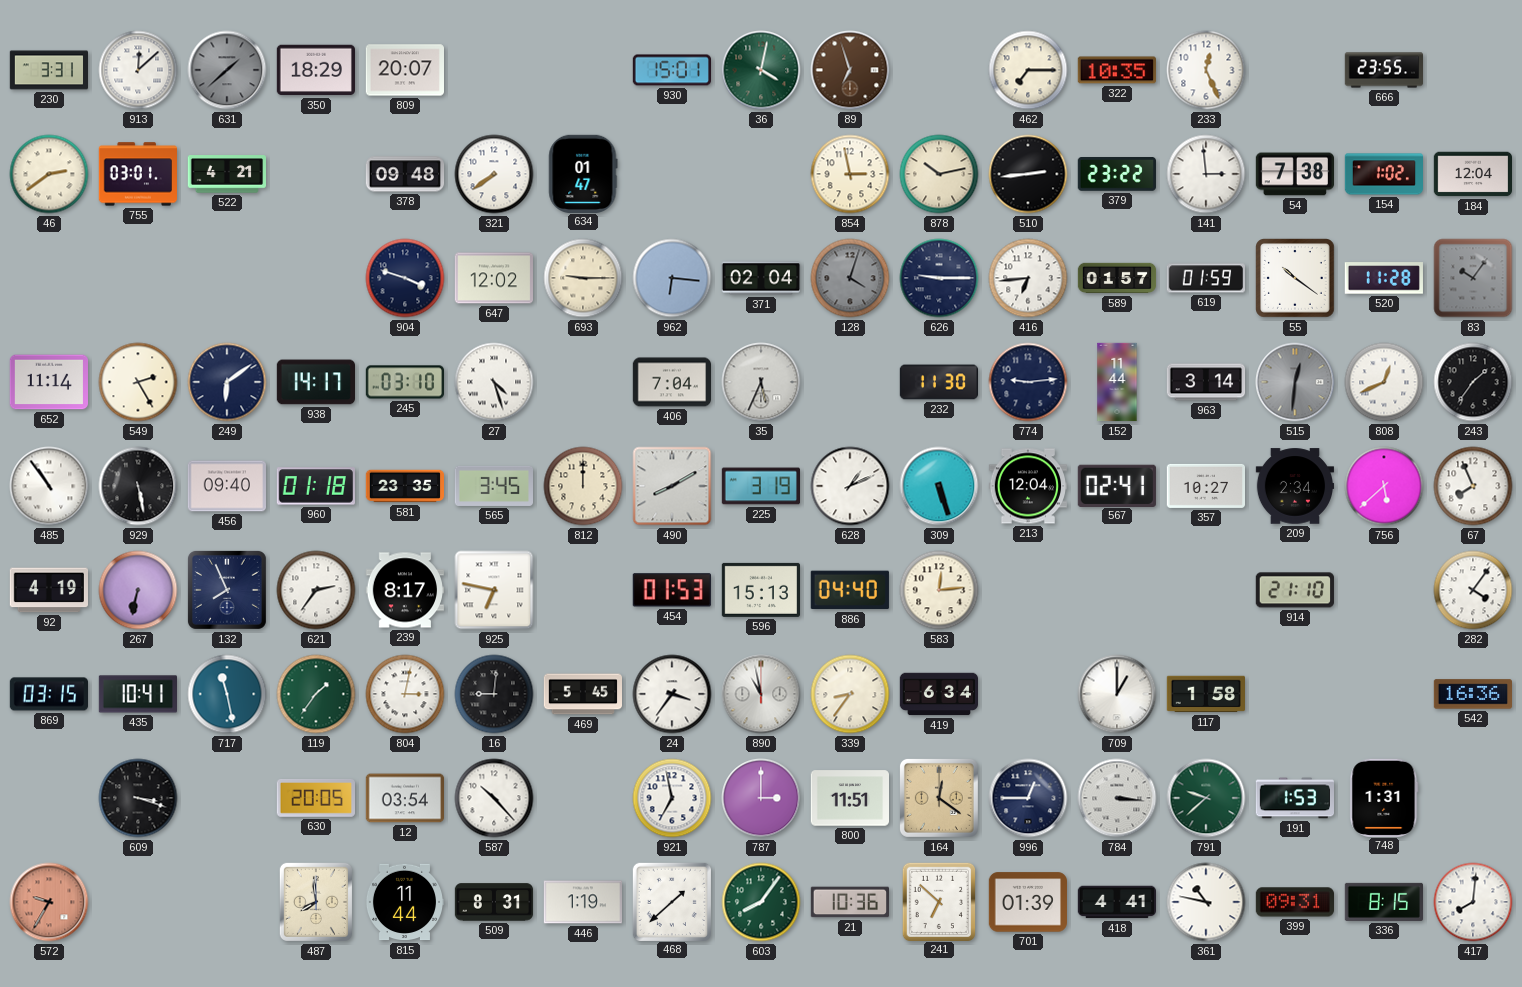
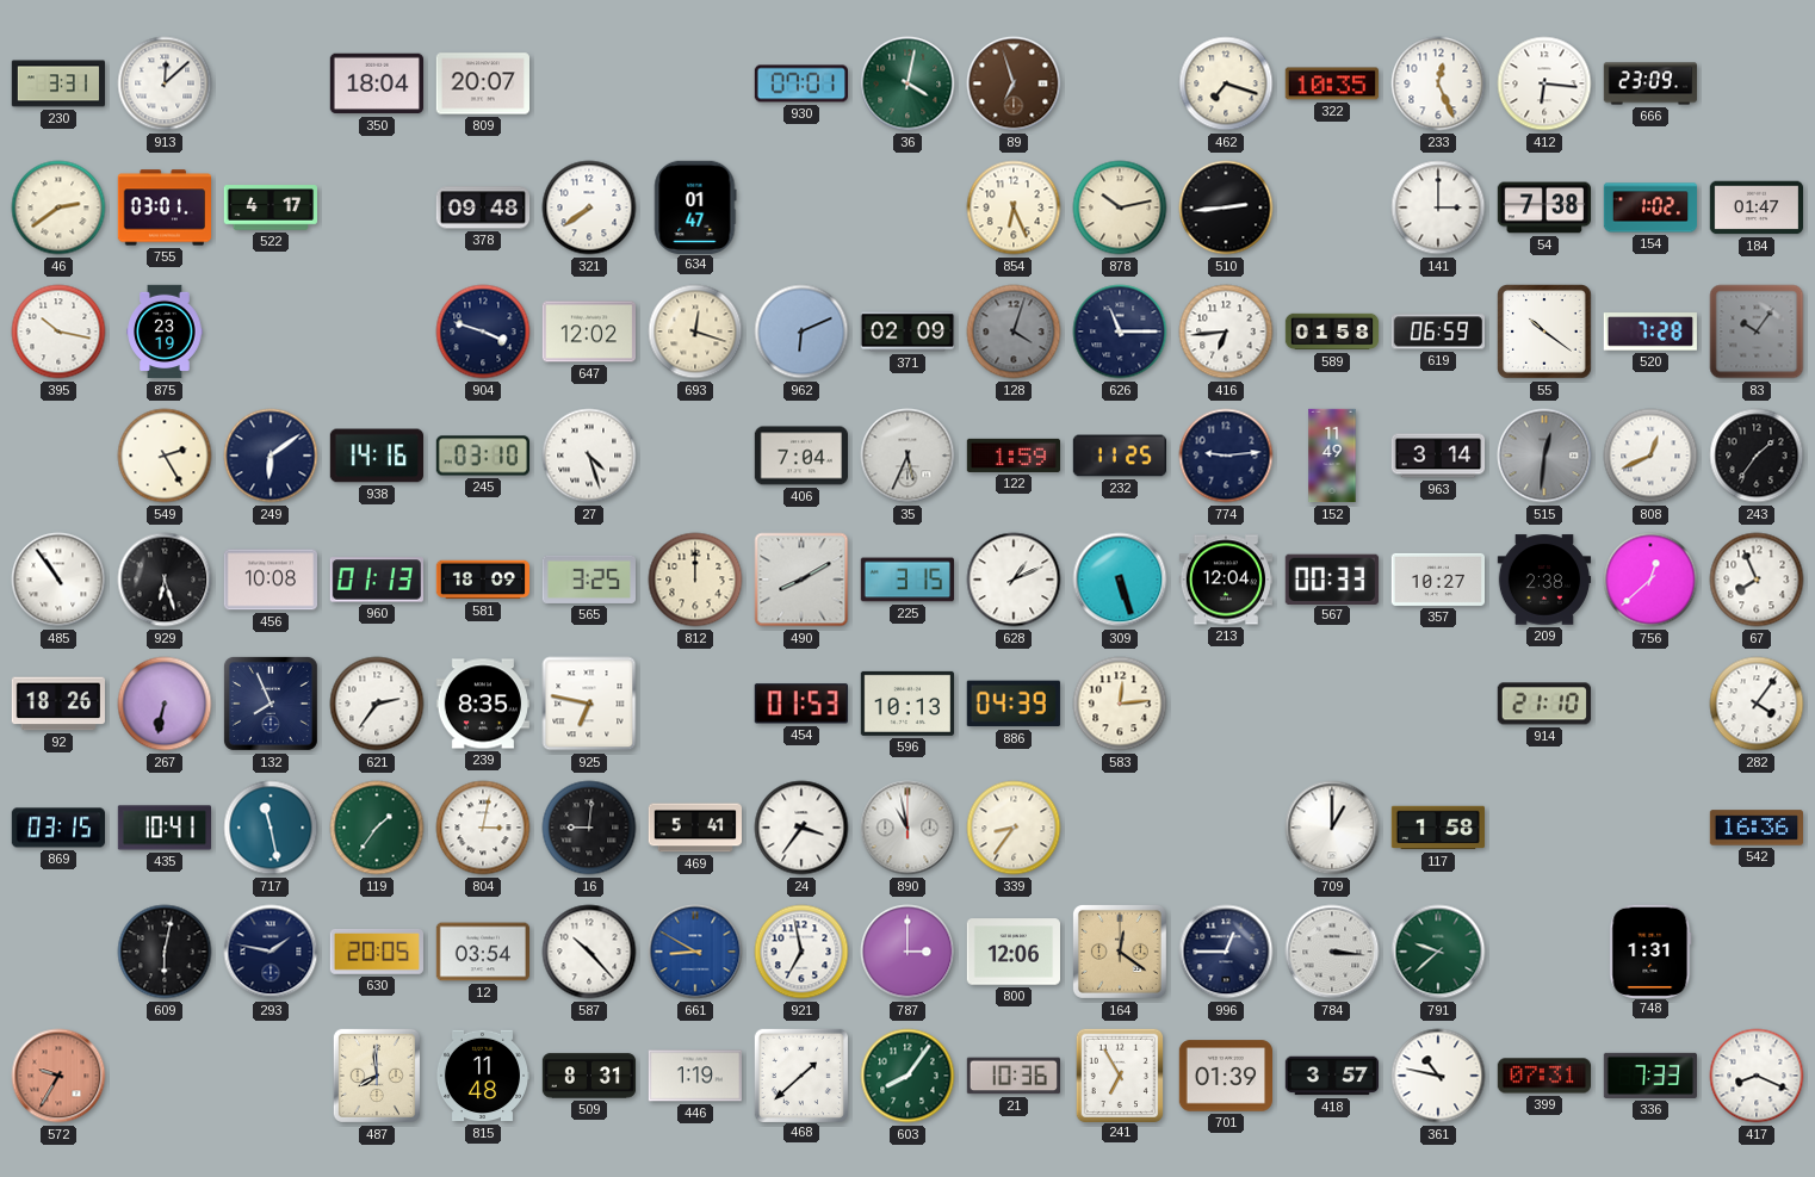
631: 1:38 -> none (227, 70)
350: 18:29 -> 18:04 (376, 83)
930: 15:01 -> 07:01 (800, 83)
462: 7:15 -> 7:18 (1226, 83)
412: none -> 6:16 (1544, 83)
666: 23:55 -> 23:09 (1649, 83)
522: 4:21 -> 4:17 (270, 207)
854: 2:58 -> 6:26 (1014, 207)
379: 23:22 -> none (1117, 175)
141: 2:59 -> 3:00 (1438, 207)
184: 12:04 -> 01:47 (1755, 207)
395: none -> 10:17 (58, 332)
875: none -> 23:19 (165, 332)
693: 9:15 -> 12:18 (695, 332)
962: 6:16 -> 6:11 (801, 332)
371: 02:04 -> 02:09 (907, 332)
626: 9:15 -> 11:15 (1120, 332)
589: 01:57 -> 01:58 (1332, 332)
619: 01:59 -> 06:59 (1437, 332)
520: 11:28 -> 7:28 (1650, 332)
652: 11:14 -> none (48, 382)
938: 14:17 -> 14:16 (376, 456)
122: none -> 1:59 (1012, 456)
232: 11:30 -> 11:25 (1119, 456)
152: 11:44 -> 11:49 (1332, 456)
929: 5:28 -> 6:27 (165, 580)
456: 09:40 -> 10:08 (270, 580)
960: 01:18 -> 01:13 (376, 580)
581: 23:35 -> 18:09 (482, 580)
565: 3:45 -> 3:25 (588, 580)
225: 3:19 -> 3:15 (906, 580)
567: 02:41 -> 00:33 (1332, 578)
209: 2:34 -> 2:38 (1544, 580)
756: 5:38 -> 12:38 (1650, 580)
92: 4:19 -> 18:26 (57, 704)
239: 8:17 -> 8:35 (482, 704)
596: 15:13 -> 10:13 (906, 704)
886: 04:40 -> 04:39 (1014, 704)
469: 5:45 -> 5:41 (694, 828)
419: 6:34 -> none (938, 694)
609: 3:18 -> 6:02 (165, 952)
293: none -> 1:47 (271, 952)
661: none -> 8:50 (695, 952)
800: 11:51 -> 12:06 (1012, 952)
191: 1:53 -> none (1294, 798)
815: 11:44 -> 11:48 (482, 1076)
241: 6:52 -> 6:55 (1119, 1074)
418: 4:41 -> 3:57 (1331, 1076)
399: 09:31 -> 07:31 (1543, 1076)
336: 8:15 -> 7:33 (1649, 1076)
417: 8:01 -> 8:19 (1757, 1076)
